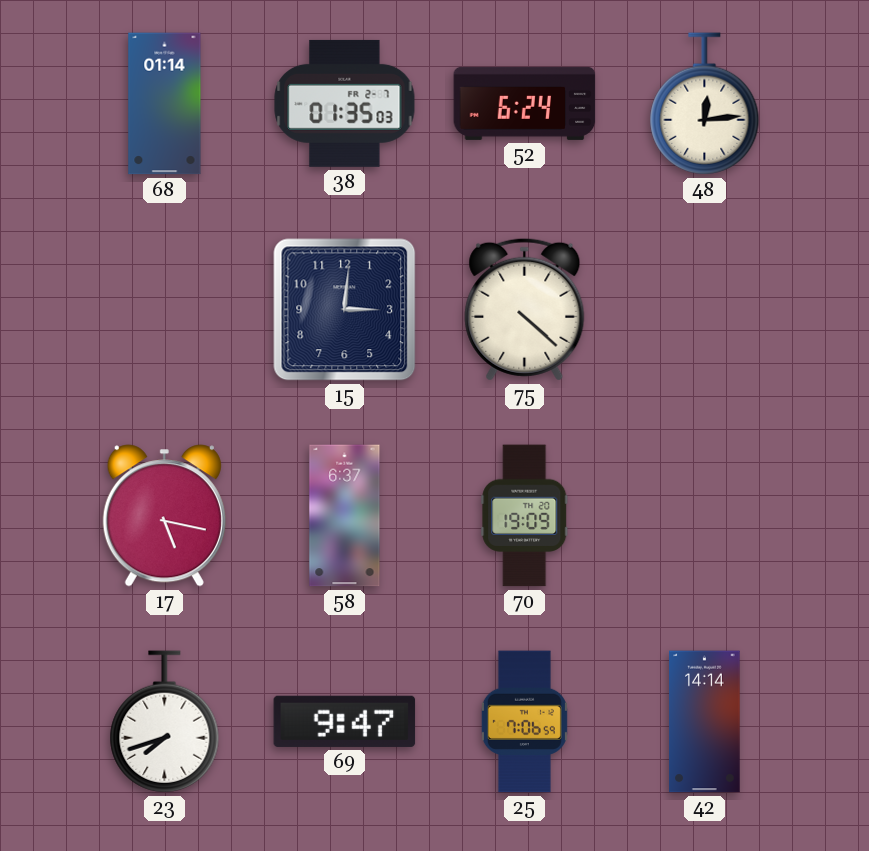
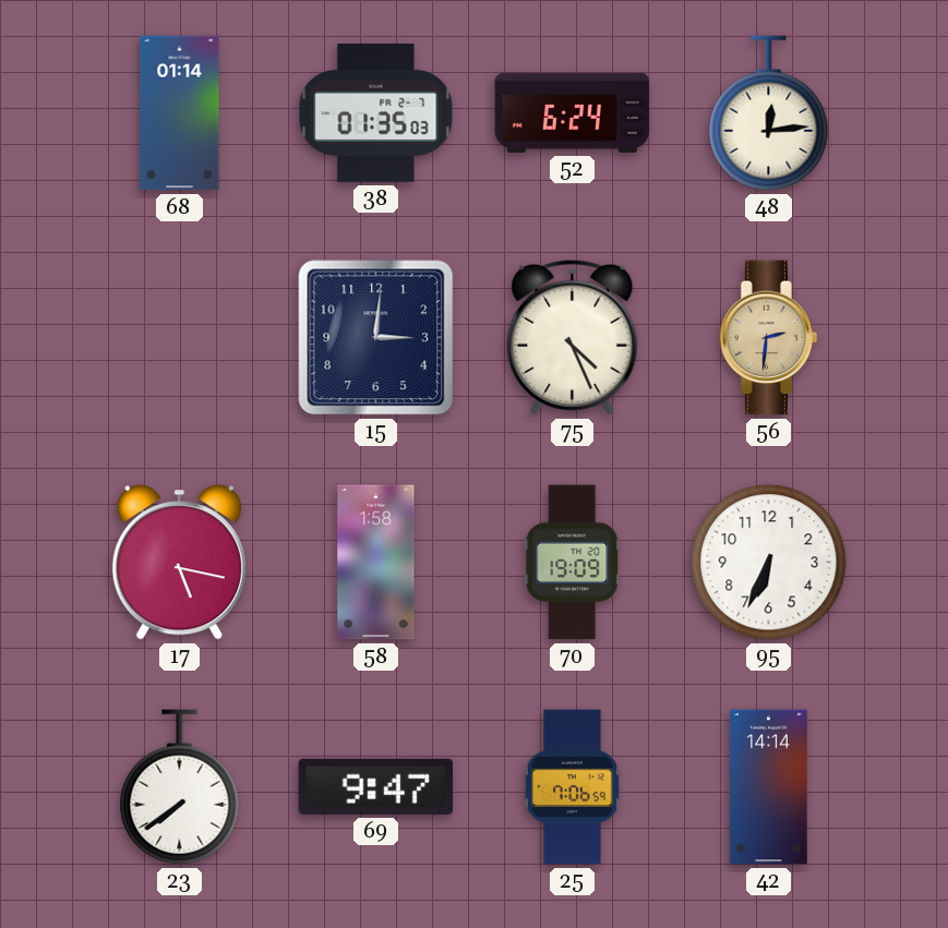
75: 4:22 -> 4:26 (573, 337)
56: none -> 2:31 (769, 338)
58: 6:37 -> 1:58 (376, 563)
95: none -> 6:34 (769, 563)
23: 7:42 -> 7:39 (180, 787)
